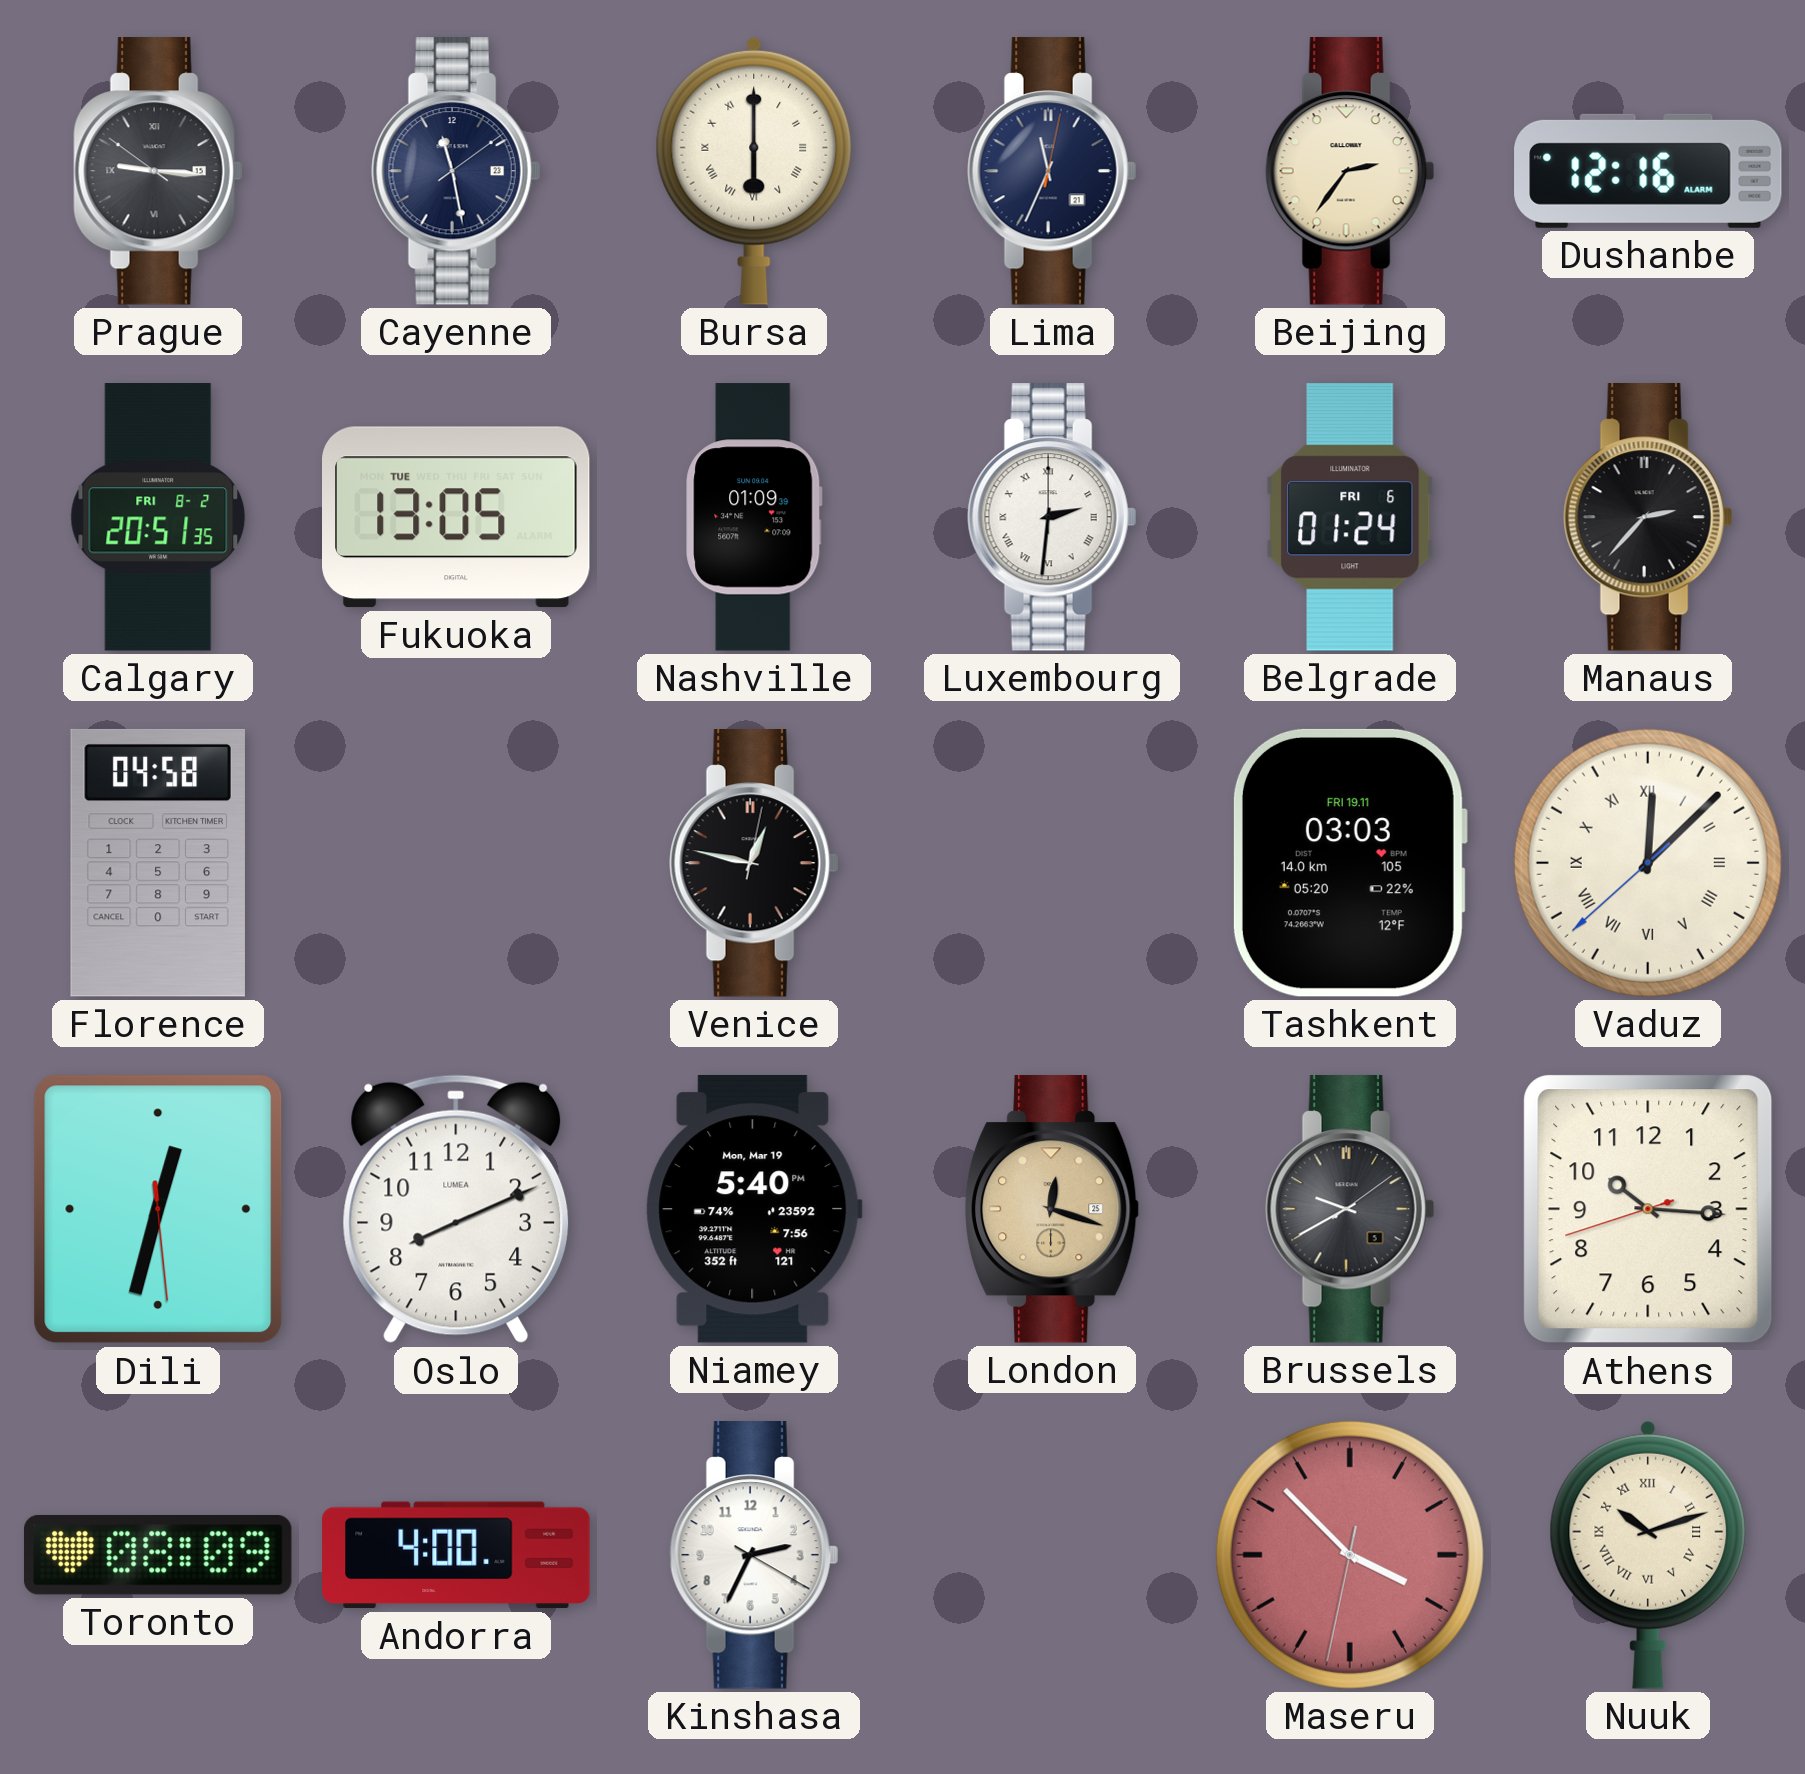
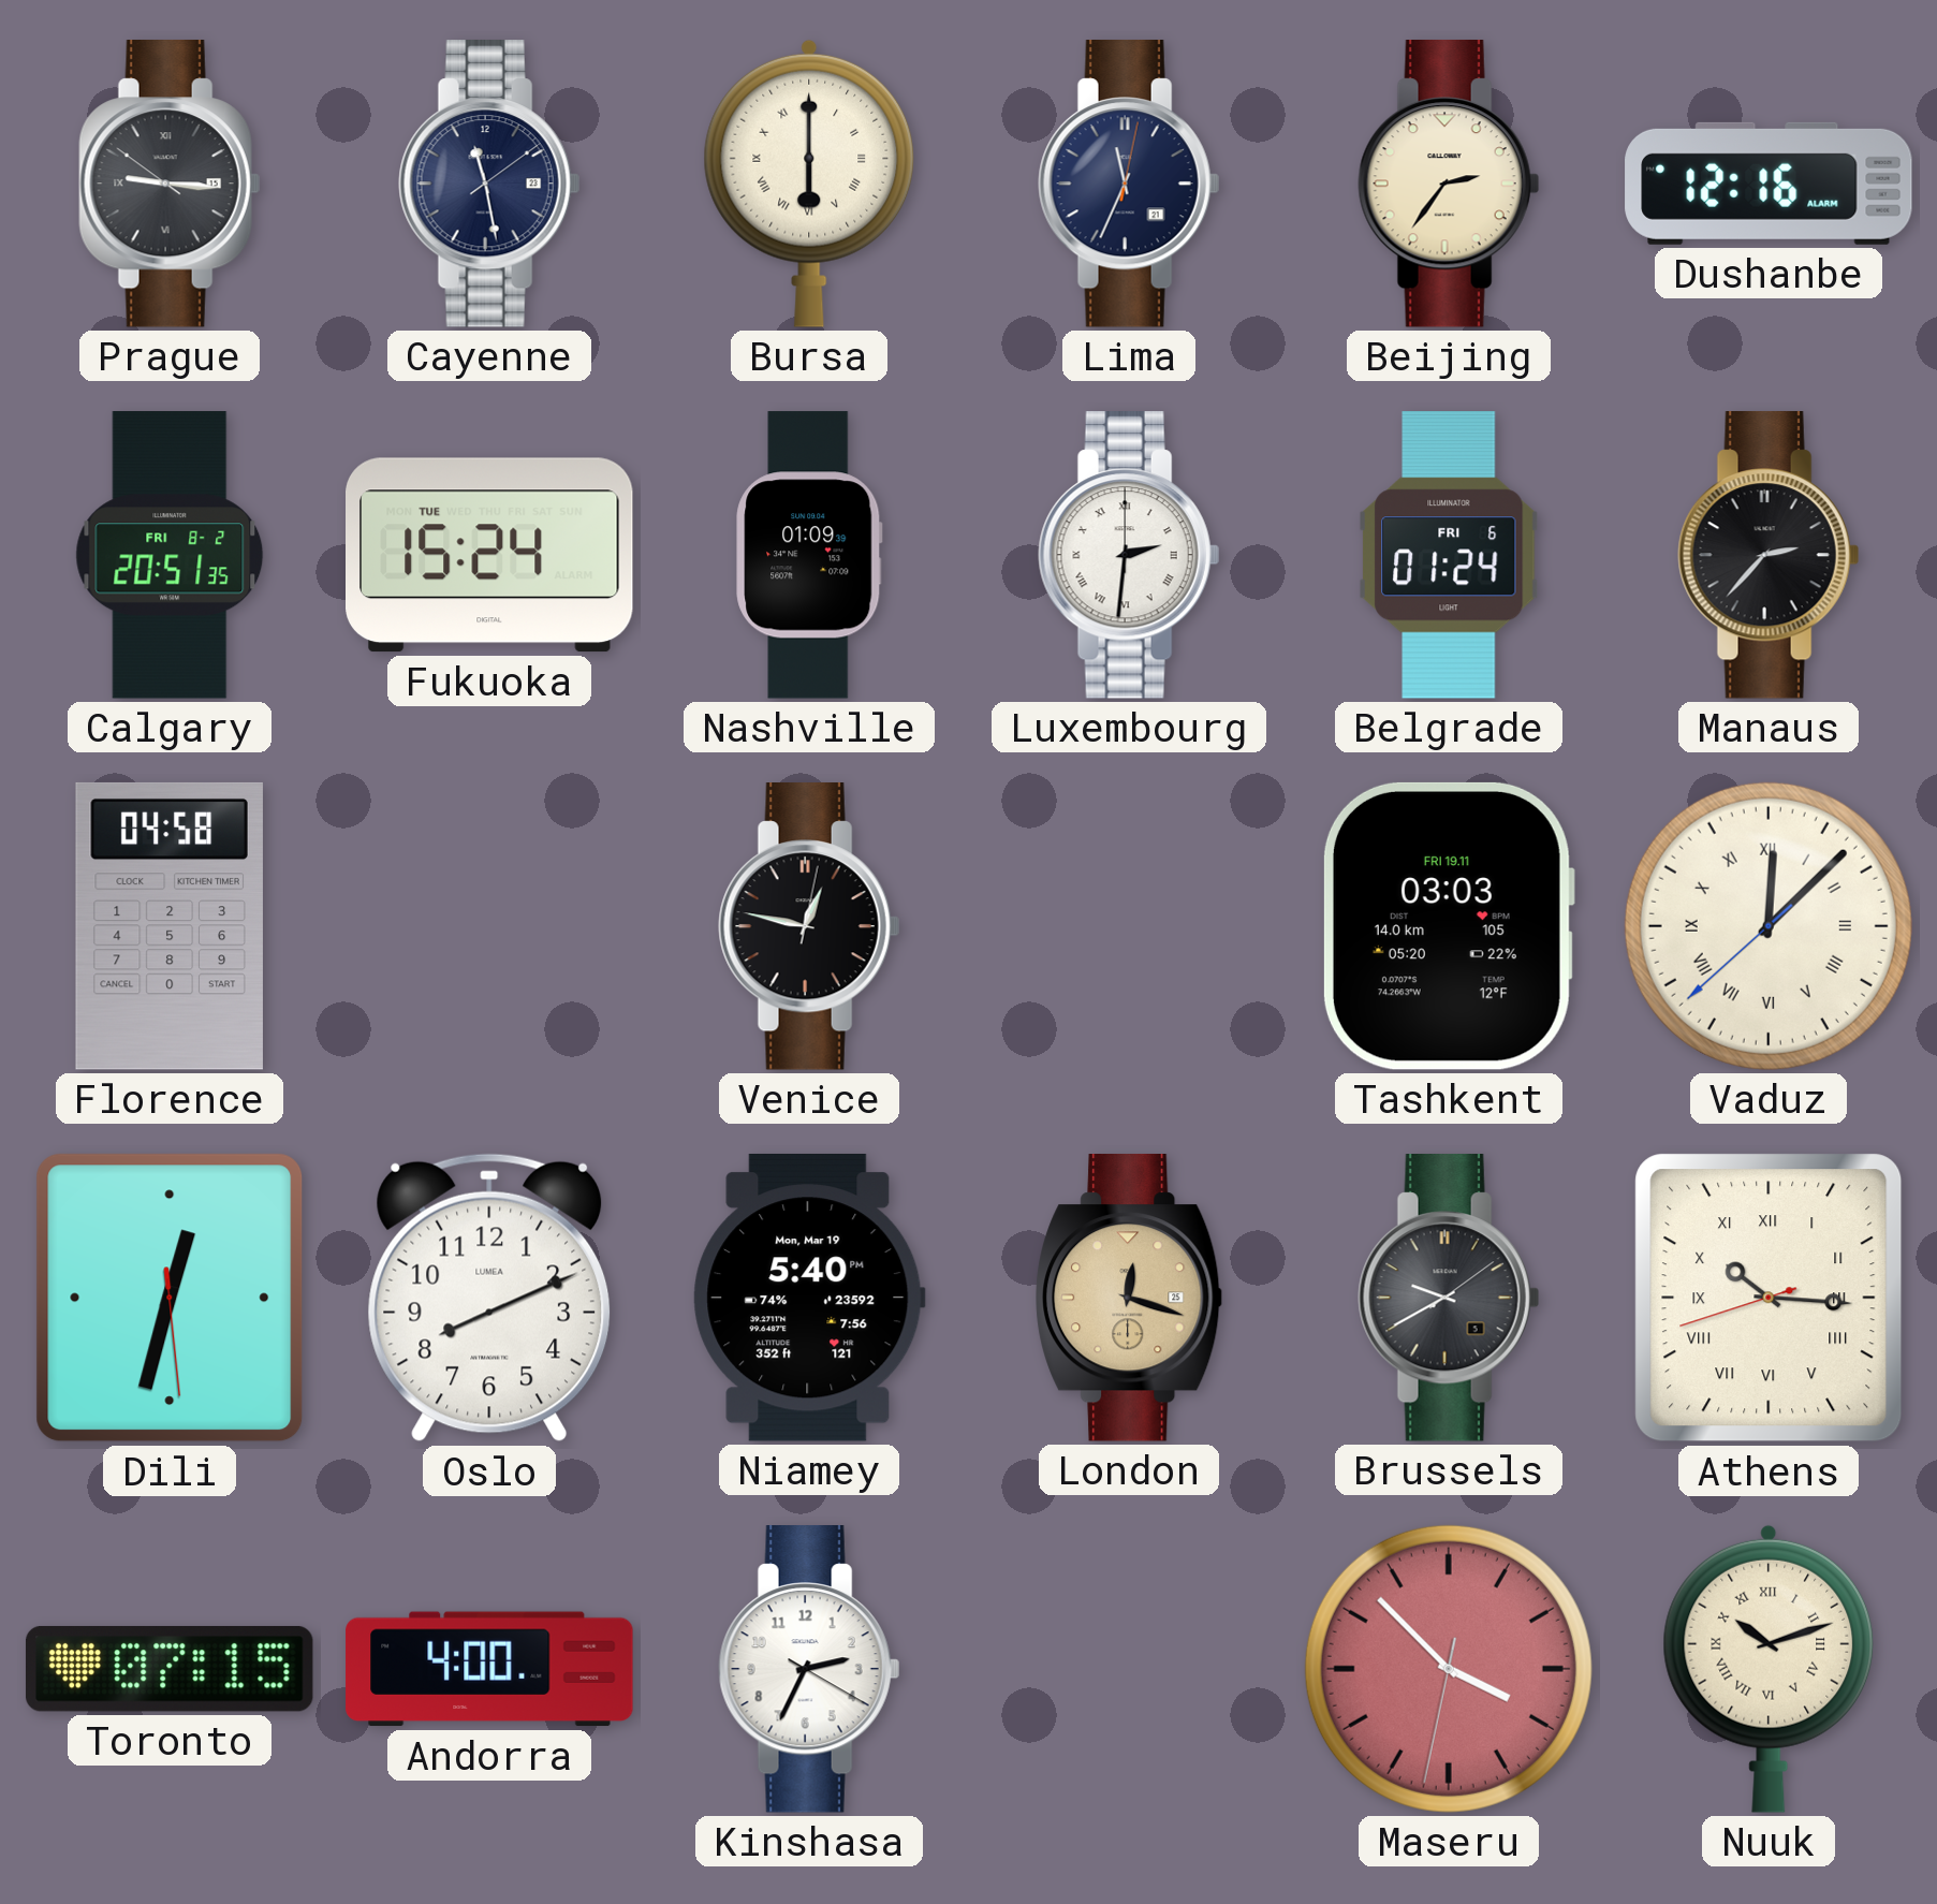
Fukuoka: 13:05 -> 15:24 (490, 555)
Athens numerals: Arabic -> Roman (1769, 1298)
Toronto: 08:09 -> 07:15 (170, 1669)
